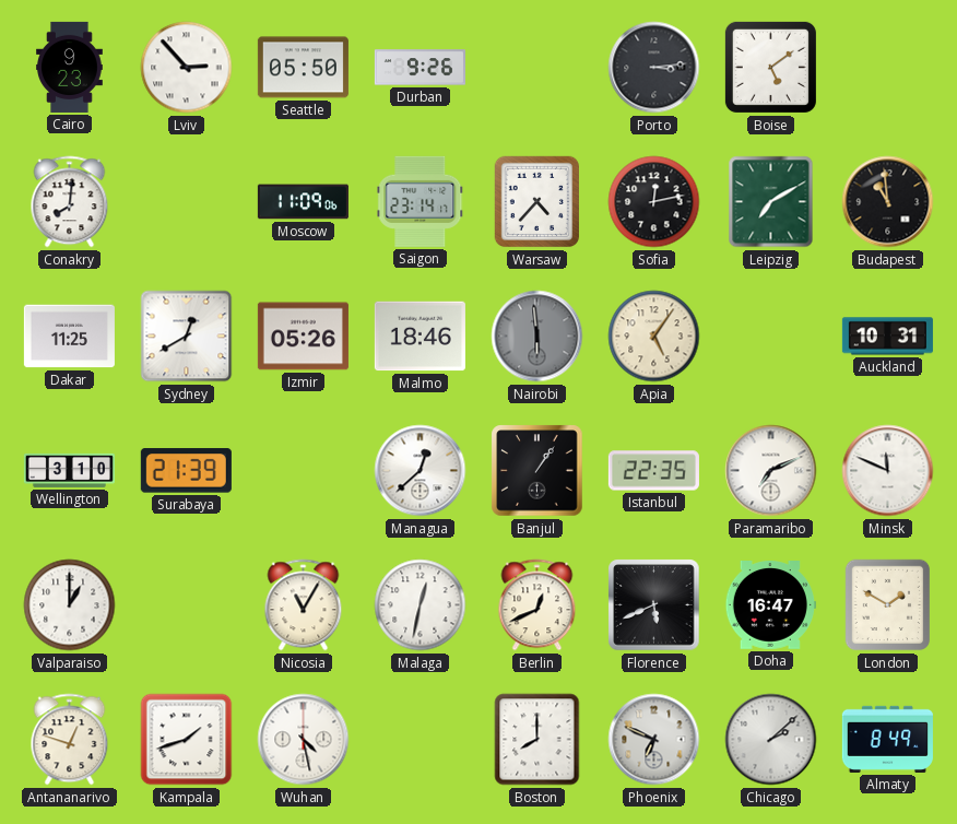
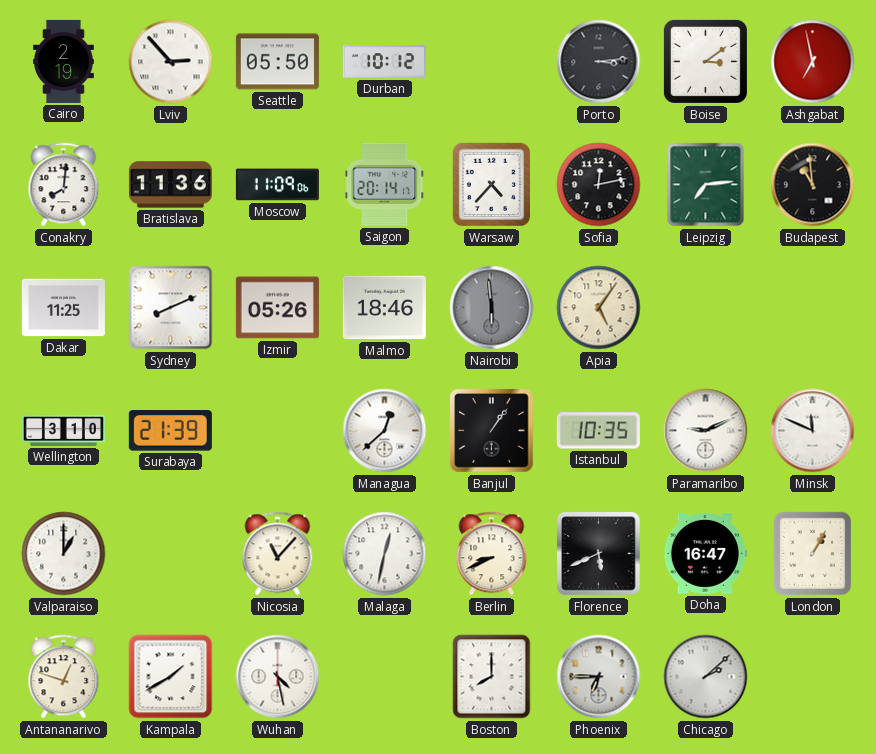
Cairo: 9:23 -> 2:19 (64, 61)
Durban: 9:26 -> 10:12 (384, 62)
Boise: 5:09 -> 3:09 (705, 61)
Ashgabat: none -> 6:58 (813, 62)
Bratislava: none -> 11:36 (170, 185)
Saigon: 23:14 -> 20:14 (385, 184)
Leipzig: 7:10 -> 7:14 (706, 185)
Sydney: 12:40 -> 8:11 (171, 308)
Auckland: 10:31 -> none (887, 337)
Istanbul: 22:35 -> 10:35 (598, 431)
Paramaribo: 7:11 -> 9:11 (706, 431)
Nicosia: 11:05 -> 11:07 (278, 554)
Berlin: 12:41 -> 8:41 (492, 554)
London: 1:50 -> 1:05 (812, 554)
Kampala: 1:42 -> 1:40 (171, 677)
Phoenix: 6:49 -> 6:45 (599, 677)
Almaty: 8:49 -> none (887, 739)
